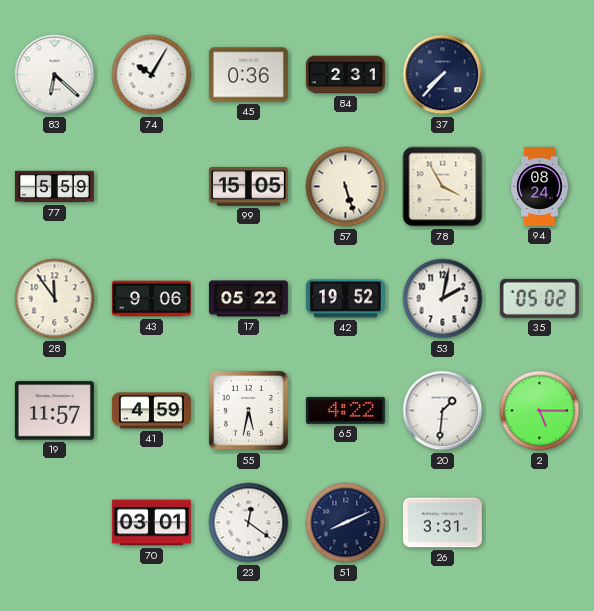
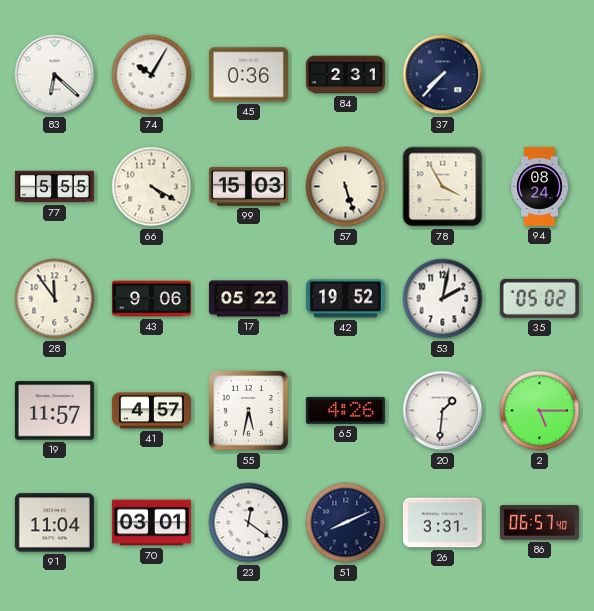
77: 5:59 -> 5:55 (54, 187)
66: none -> 4:20 (152, 187)
99: 15:05 -> 15:03 (248, 187)
41: 4:59 -> 4:57 (151, 411)
65: 4:22 -> 4:26 (345, 410)
91: none -> 11:04 (54, 523)
86: none -> 06:57 (539, 523)
